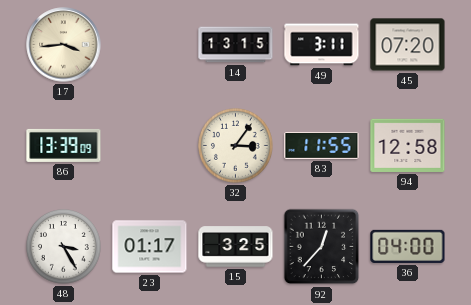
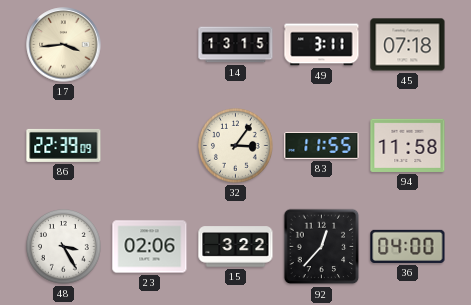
45: 07:20 -> 07:18 (408, 45)
86: 13:39 -> 22:39 (64, 145)
94: 12:58 -> 11:58 (408, 145)
23: 01:17 -> 02:06 (150, 247)
15: 3:25 -> 3:22 (236, 247)
